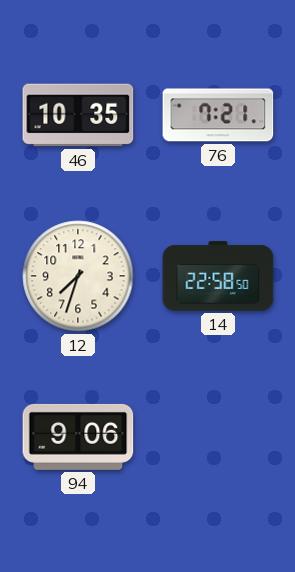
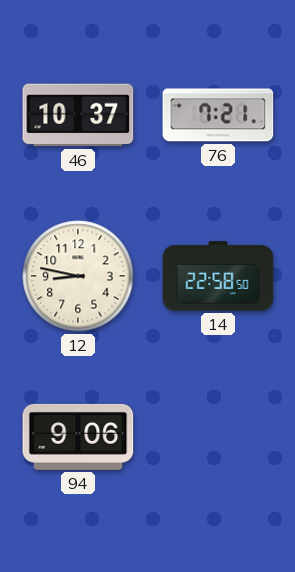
46: 10:35 -> 10:37 (78, 115)
12: 7:33 -> 8:47 (78, 276)
